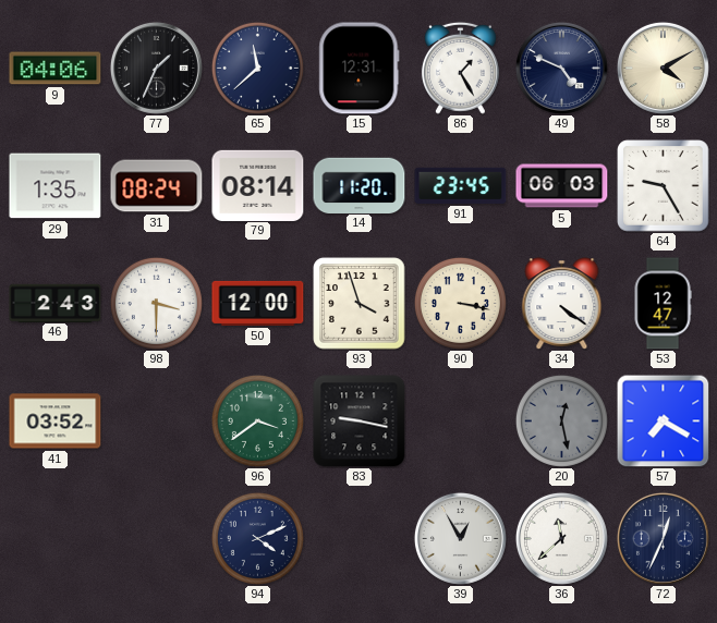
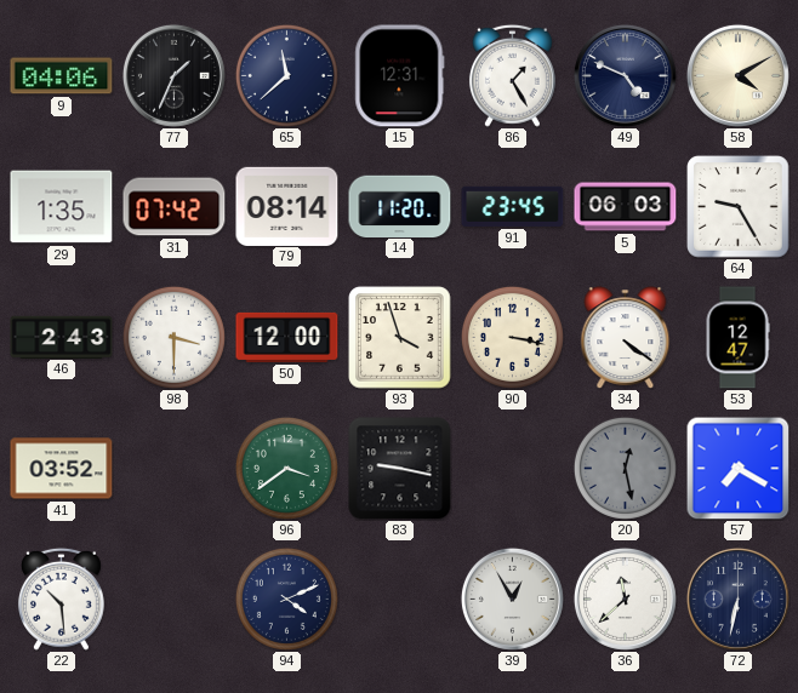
31: 08:24 -> 07:42 (175, 207)
22: none -> 10:29 (61, 598)
72: 12:34 -> 6:32 (737, 598)
